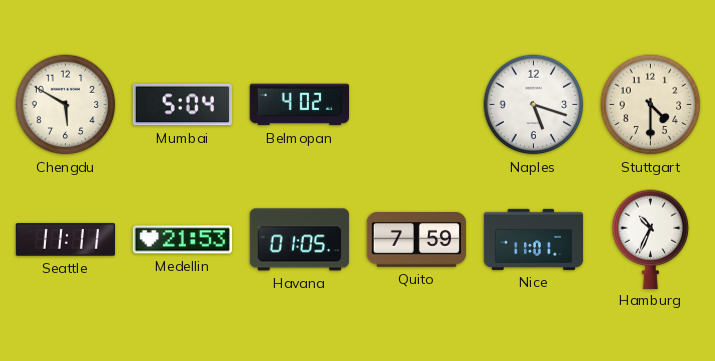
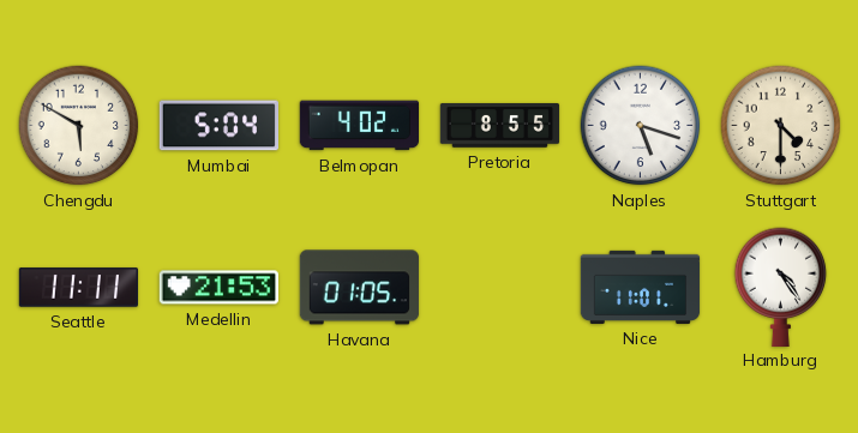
Pretoria: none -> 8:55 (500, 126)
Quito: 7:59 -> none (416, 240)
Hamburg: 10:34 -> 4:24 (781, 287)
